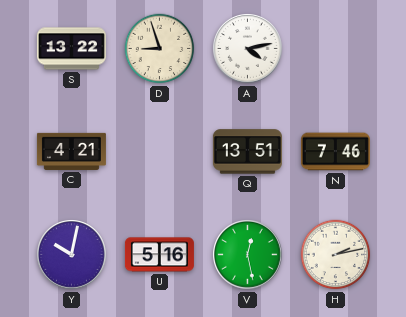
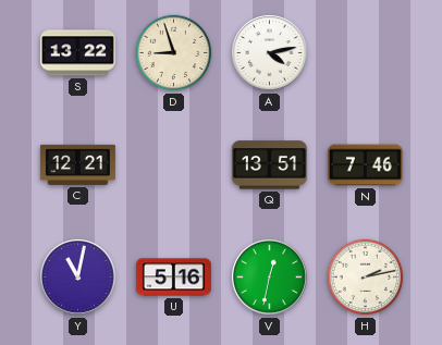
C: 4:21 -> 12:21 (77, 164)
Y: 10:02 -> 11:02 (78, 278)
V: 12:28 -> 12:32 (270, 278)
